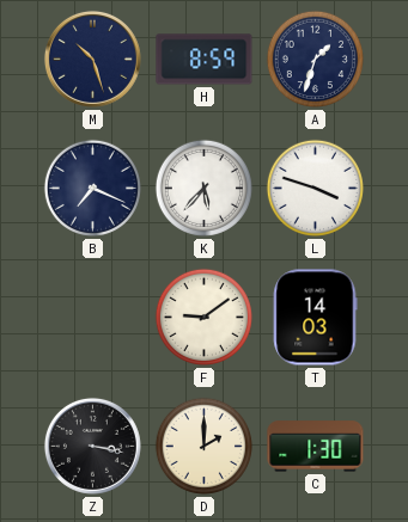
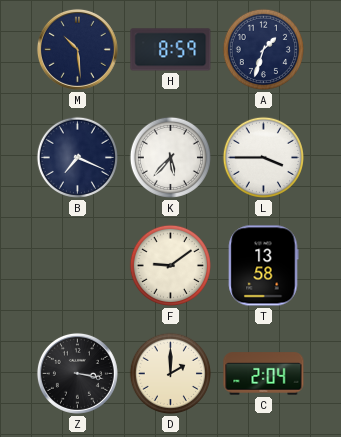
M: 10:27 -> 10:29 (77, 49)
L: 3:48 -> 3:45 (263, 157)
T: 14:03 -> 13:58 (264, 266)
C: 1:30 -> 2:04 (264, 374)
